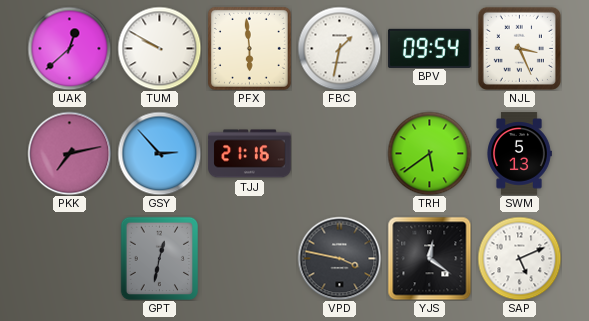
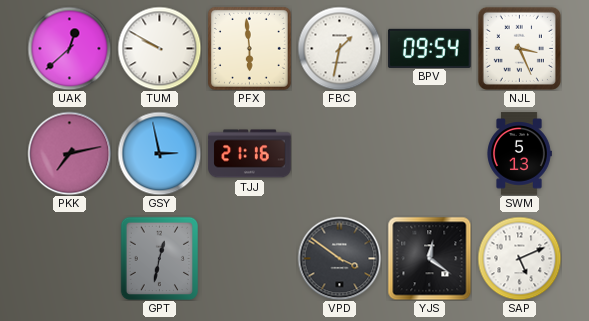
GSY: 2:53 -> 2:58 (159, 153)
TRH: 5:39 -> none (429, 153)
VPD: 3:47 -> 3:51 (339, 258)
